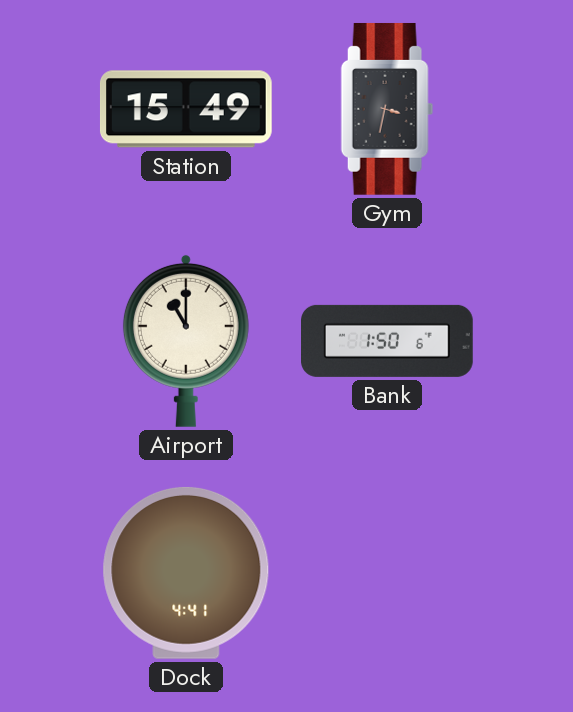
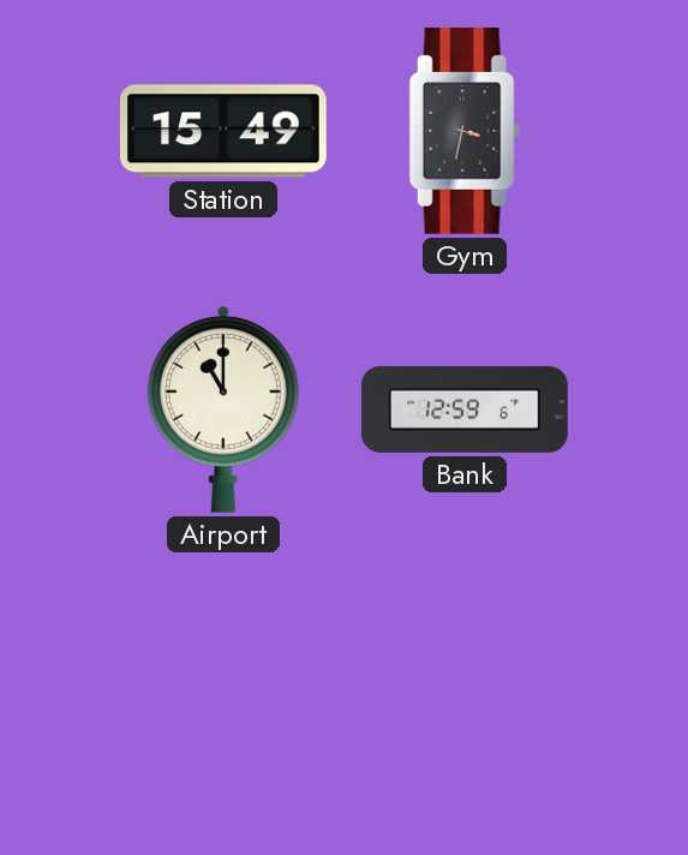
Bank: 1:50 -> 12:59 (466, 409)
Dock: 4:41 -> none (186, 573)
